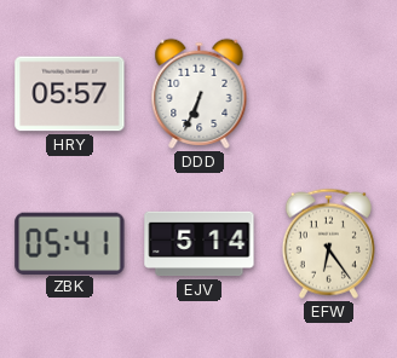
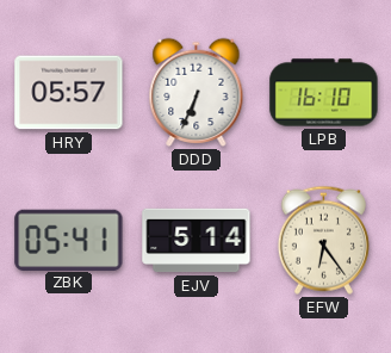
LPB: none -> 16:10 (324, 93)
